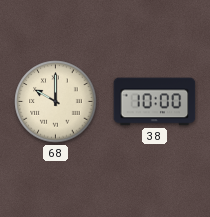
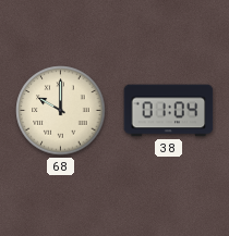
38: 10:00 -> 01:04 (169, 111)
